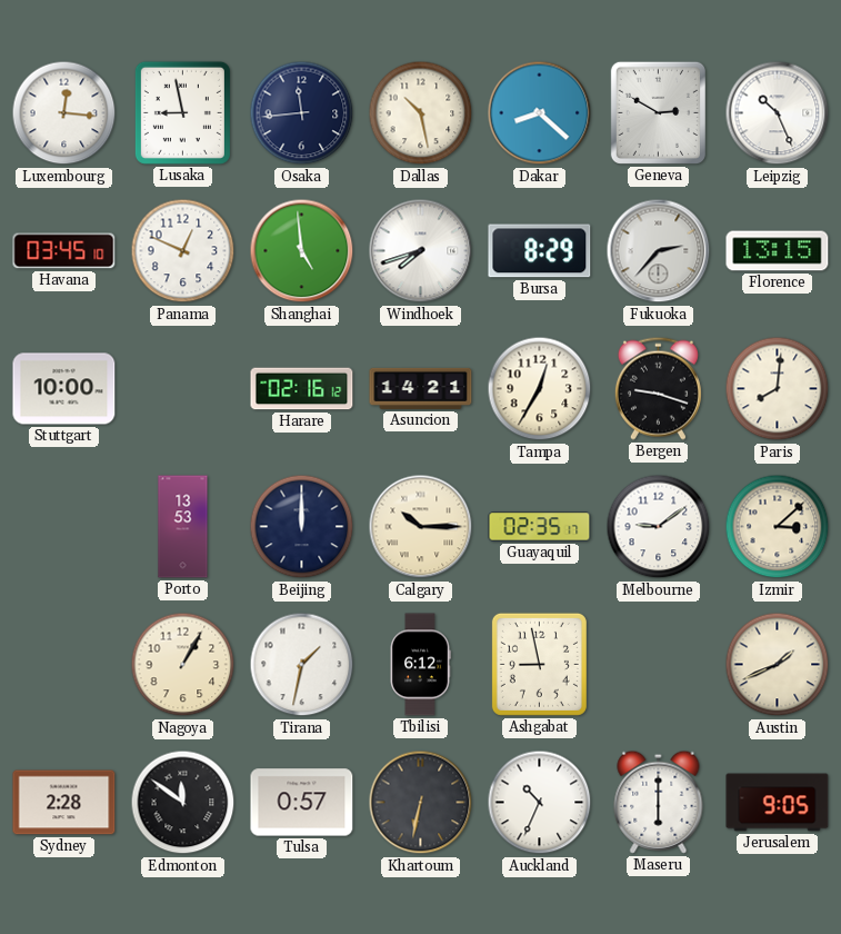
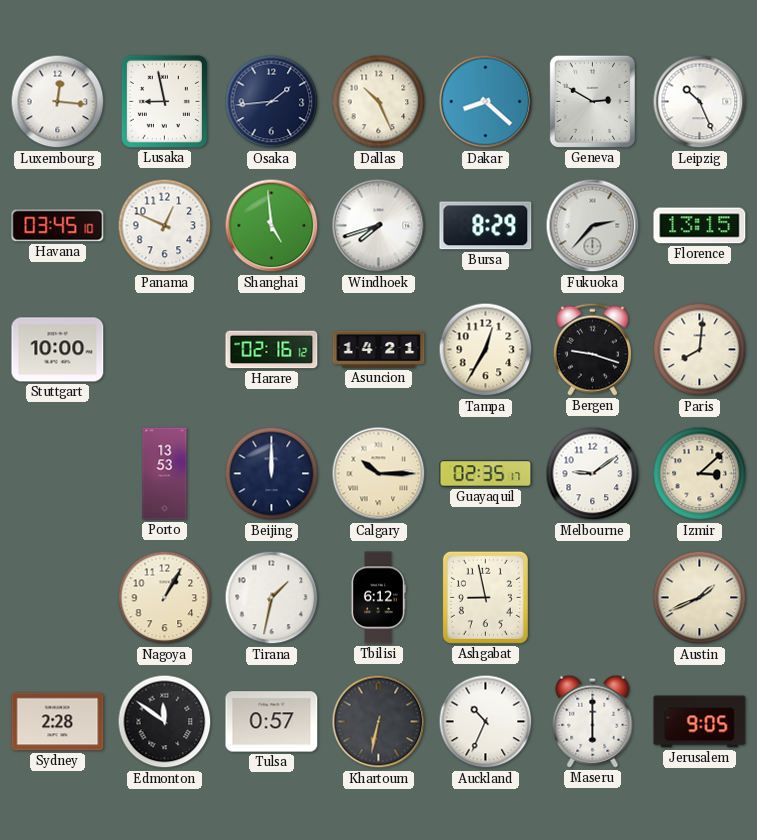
Osaka: 11:44 -> 1:44 (272, 102)
Dallas: 10:28 -> 10:26 (379, 102)
